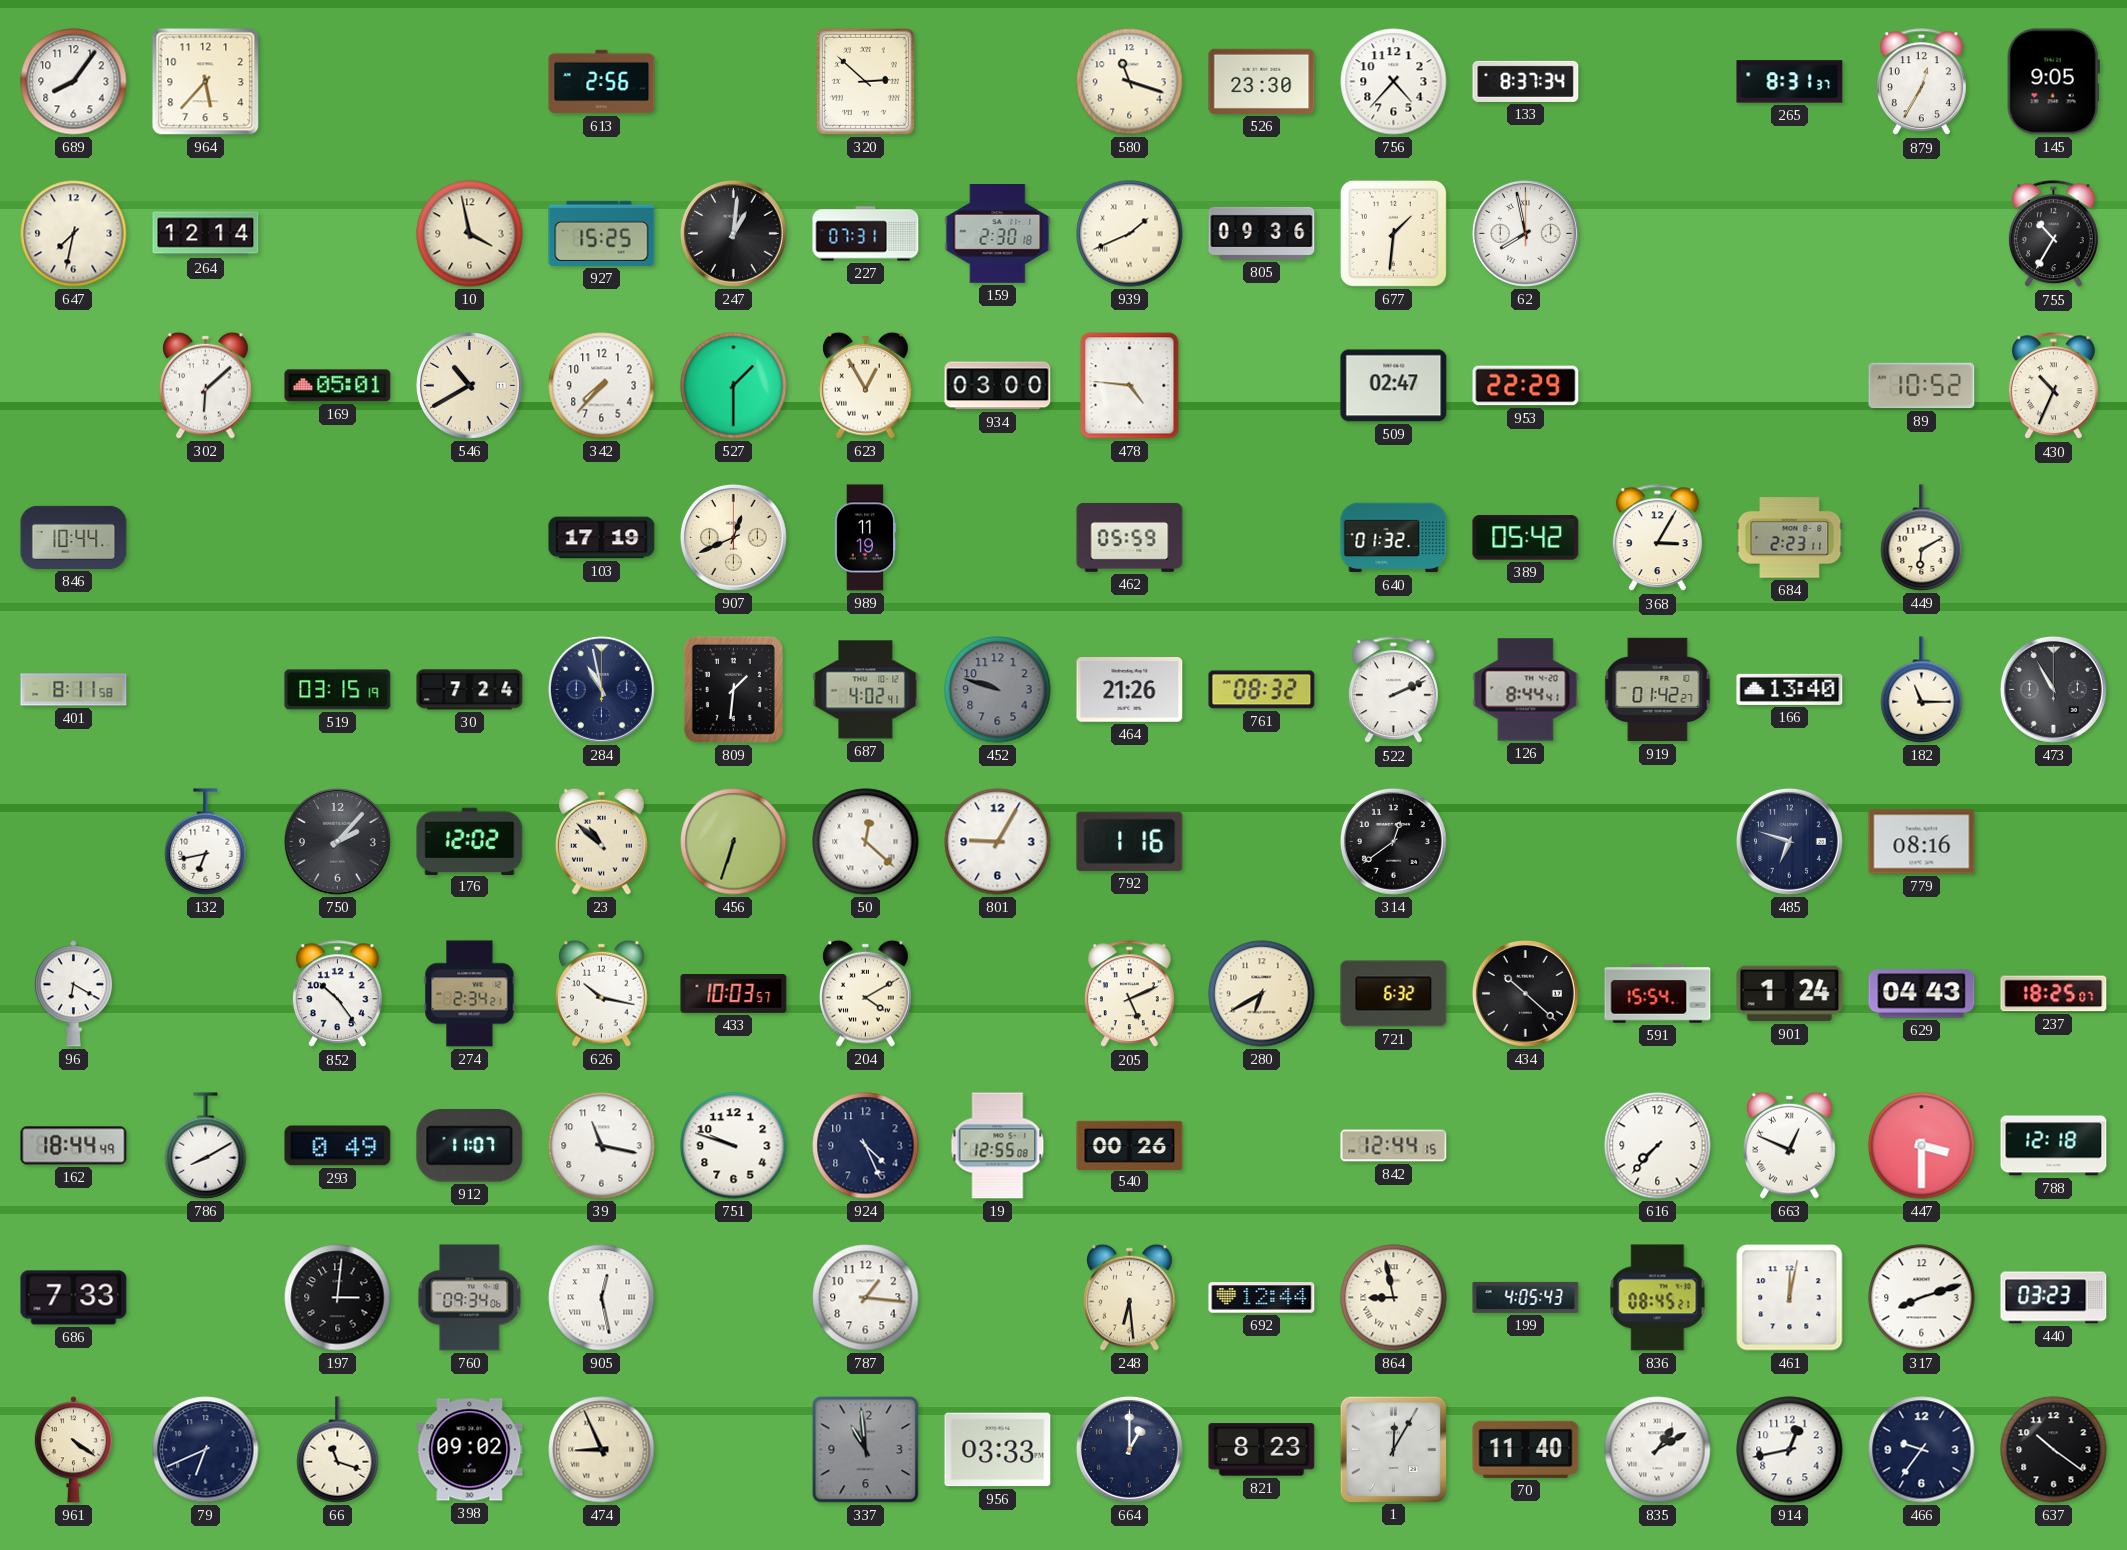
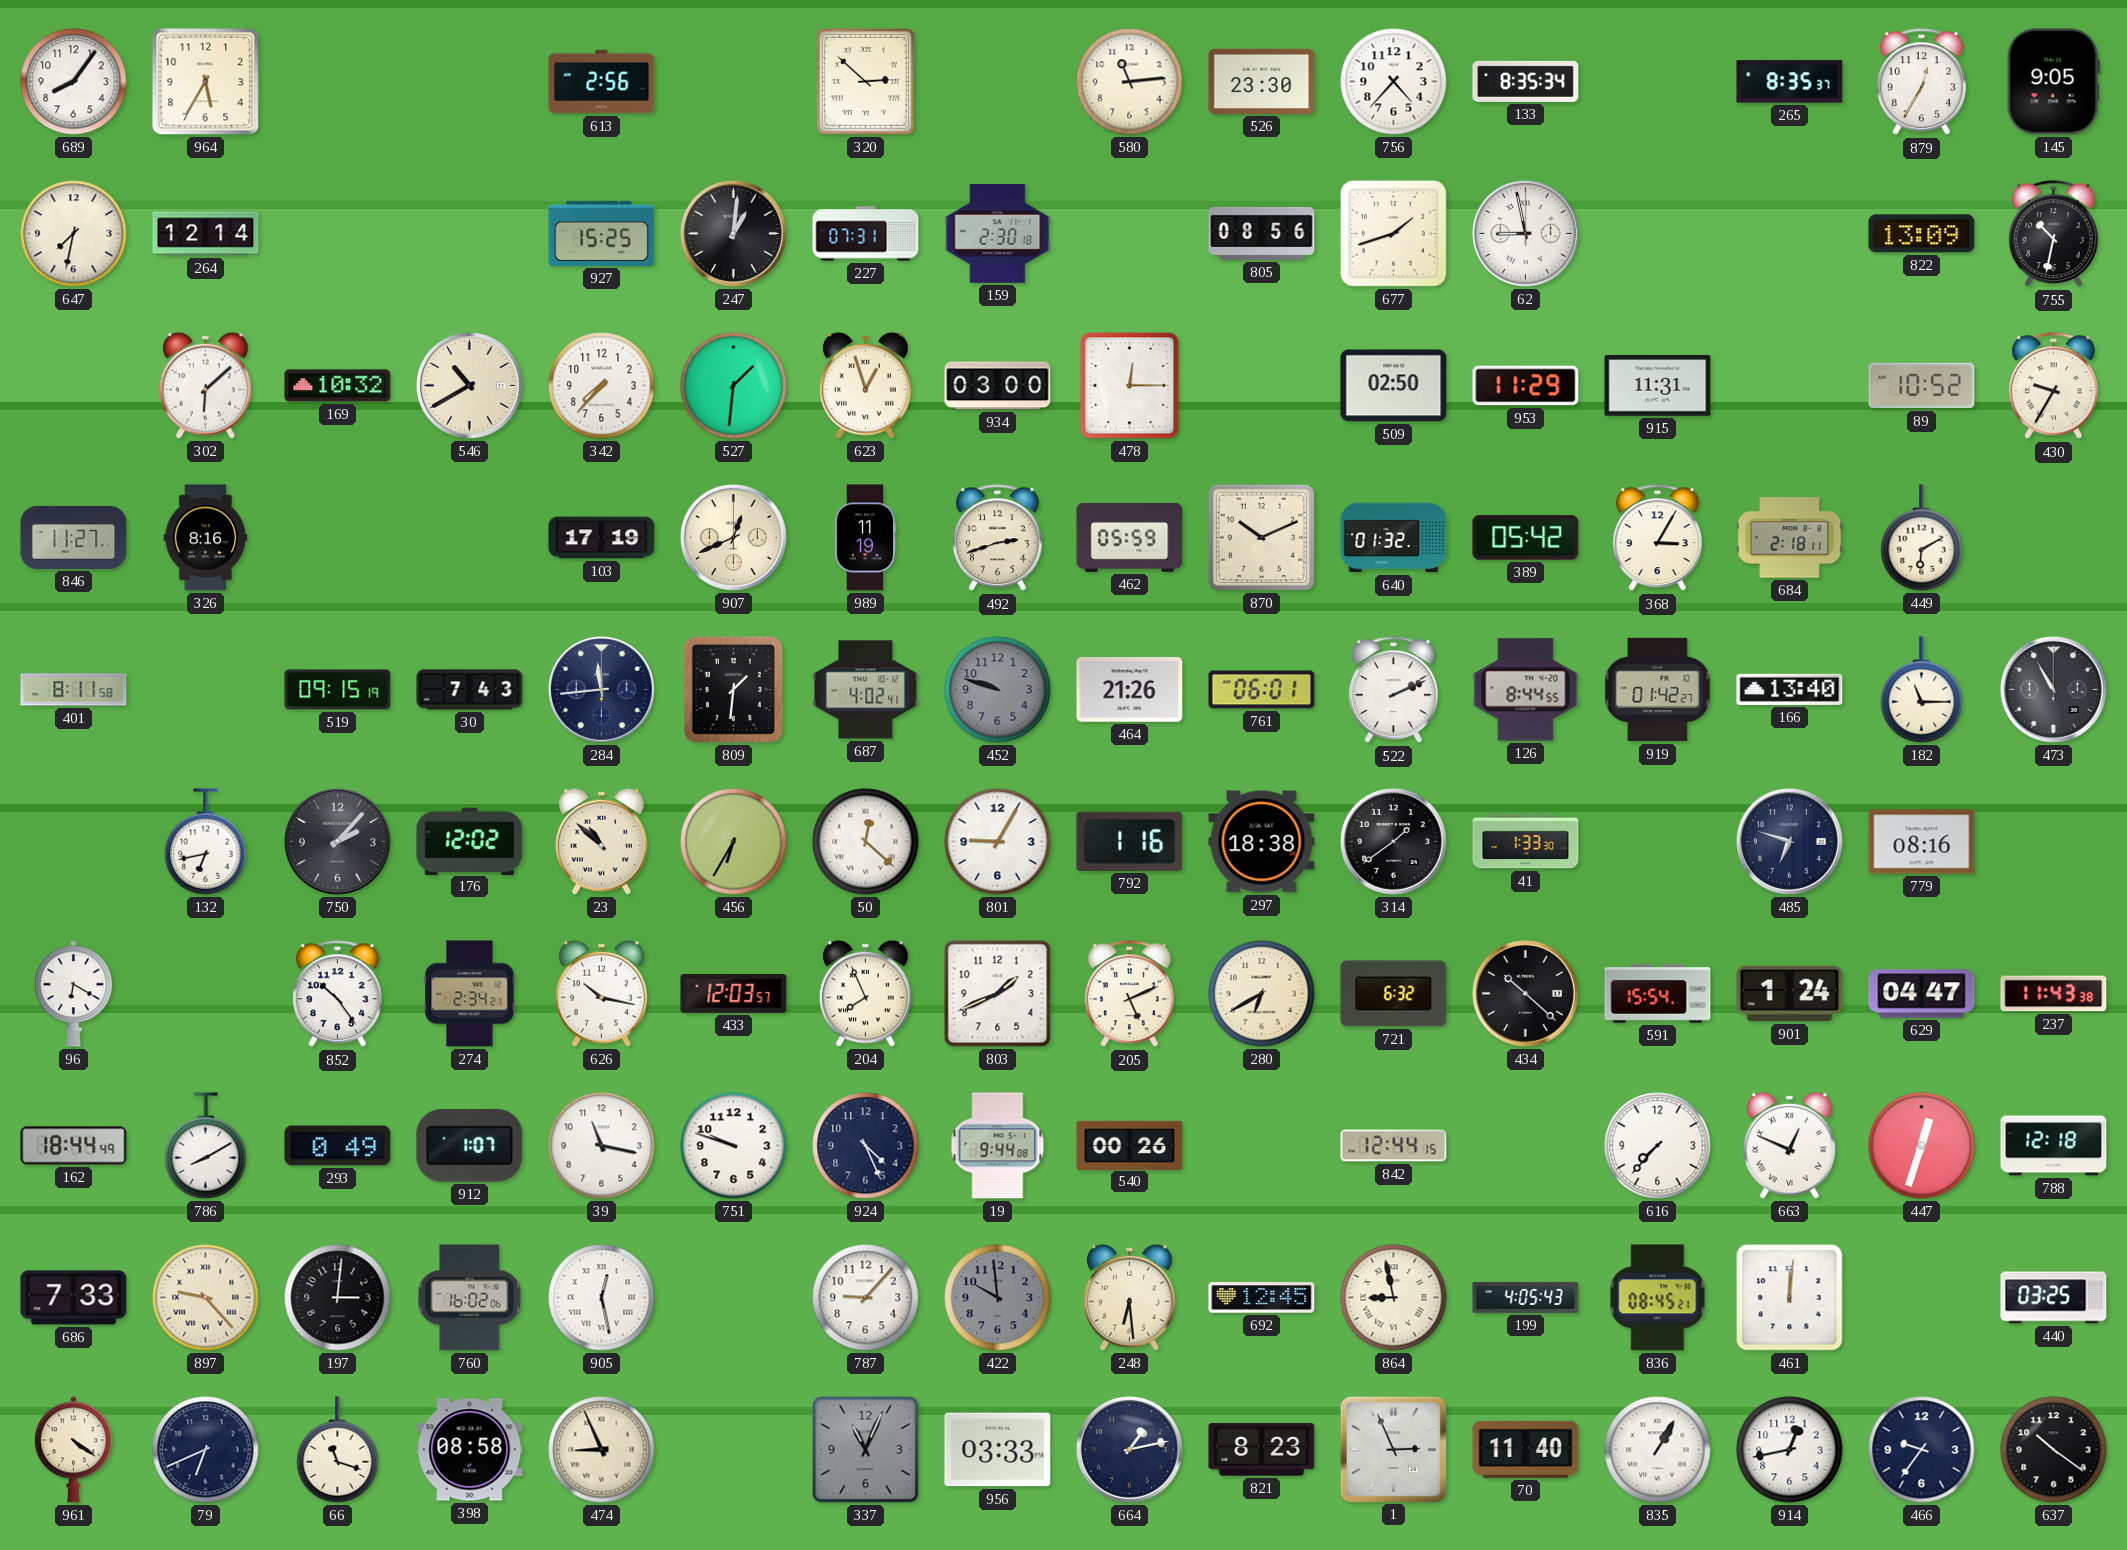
964: 5:37 -> 5:35 (206, 82)
580: 11:18 -> 11:14 (1130, 82)
133: 8:37 -> 8:35 (1526, 81)
265: 8:31 -> 8:35 (1790, 82)
10: 3:58 -> none (470, 234)
939: 1:41 -> none (1130, 234)
805: 09:36 -> 08:56 (1262, 233)
677: 1:31 -> 1:42 (1393, 233)
62: 7:58 -> 8:58 (1525, 233)
822: none -> 13:09 (1922, 234)
755: 10:35 -> 10:32 (2053, 234)
169: 05:01 -> 10:32 (338, 386)
527: 1:30 -> 1:31 (734, 386)
623: 12:55 -> 12:57 (866, 385)
478: 4:46 -> 12:15 (1130, 386)
509: 02:47 -> 02:50 (1394, 386)
953: 22:29 -> 11:29 (1526, 386)
915: none -> 11:31 (1658, 386)
430: 10:34 -> 9:35 (2053, 386)
846: 10:44 -> 11:27 (74, 537)
326: none -> 8:16 (206, 538)
492: none -> 2:42 (997, 538)
870: none -> 10:11 (1261, 537)
684: 2:23 -> 2:18 (1790, 538)
519: 03:15 -> 09:15 (338, 690)
30: 7:24 -> 7:43 (470, 690)
284: 10:58 -> 11:44 (601, 689)
761: 08:32 -> 06:01 (1262, 690)
126: 8:44:41 -> 8:44:55 (1526, 690)
456: 6:33 -> 6:35 (734, 842)
297: none -> 18:38 (1262, 842)
314: 12:39 -> 1:39 (1393, 841)
41: none -> 1:33 (1526, 842)
433: 10:03 -> 12:03 (734, 994)
204: 4:10 -> 7:56 (866, 993)
803: none -> 1:41 (998, 994)
629: 04:43 -> 04:47 (1922, 994)
237: 18:25 -> 11:43 (2054, 994)
912: 11:07 -> 1:07 (470, 1146)
19: 12:55 -> 9:44 (998, 1146)
447: 3:30 -> 12:33 (1922, 1146)
897: none -> 9:23 (206, 1298)
760: 09:34 -> 16:02 (470, 1298)
787: 1:16 -> 9:07 (866, 1298)
422: none -> 9:59 (998, 1298)
692: 12:44 -> 12:45 (1262, 1298)
461: 12:02 -> 12:01 (1790, 1298)
317: 8:12 -> none (1922, 1298)
440: 03:23 -> 03:25 (2054, 1298)
398: 09:02 -> 08:58 (470, 1450)
337: 10:59 -> 11:04 (866, 1450)
664: 1:00 -> 1:13 (1129, 1449)
1: 12:05 -> 2:56 (1393, 1449)
835: 1:10 -> 1:05 (1658, 1450)
